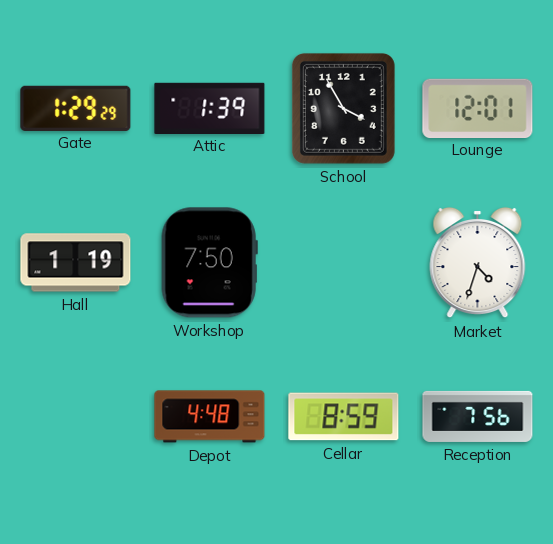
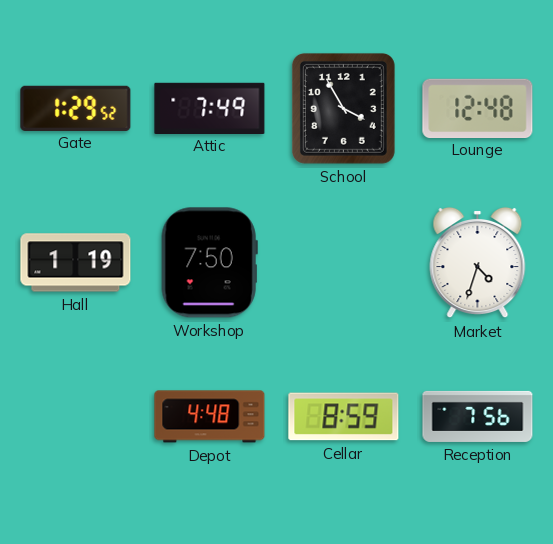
Gate: 1:29:29 -> 1:29:52 (76, 108)
Attic: 1:39 -> 7:49 (210, 108)
Lounge: 12:01 -> 12:48 (478, 108)
